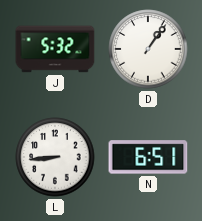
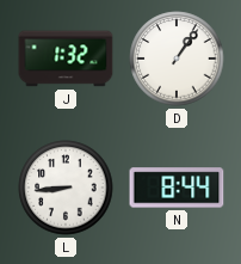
J: 5:32 -> 1:32 (66, 59)
N: 6:51 -> 8:44 (177, 188)
